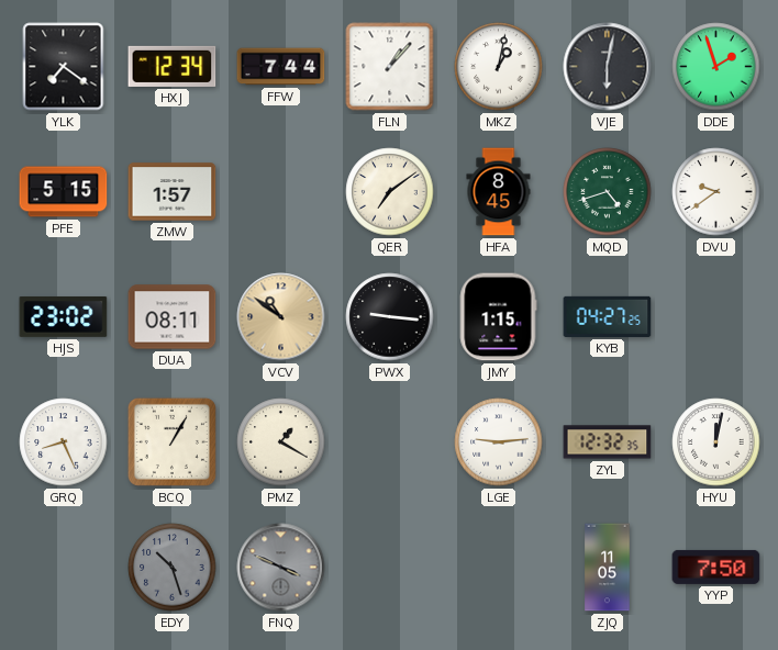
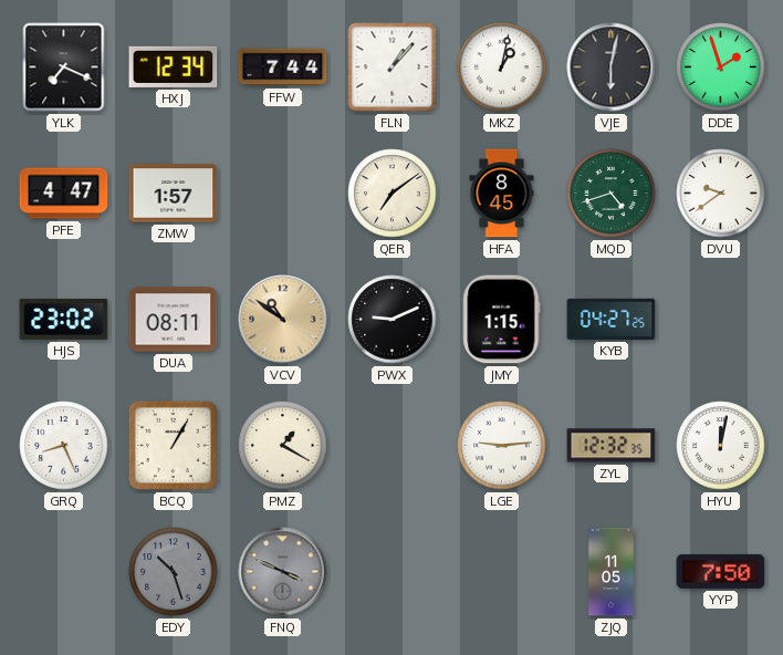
YLK: 7:21 -> 7:19 (64, 67)
PFE: 5:15 -> 4:47 (64, 194)
PWX: 9:16 -> 9:11 (393, 320)
